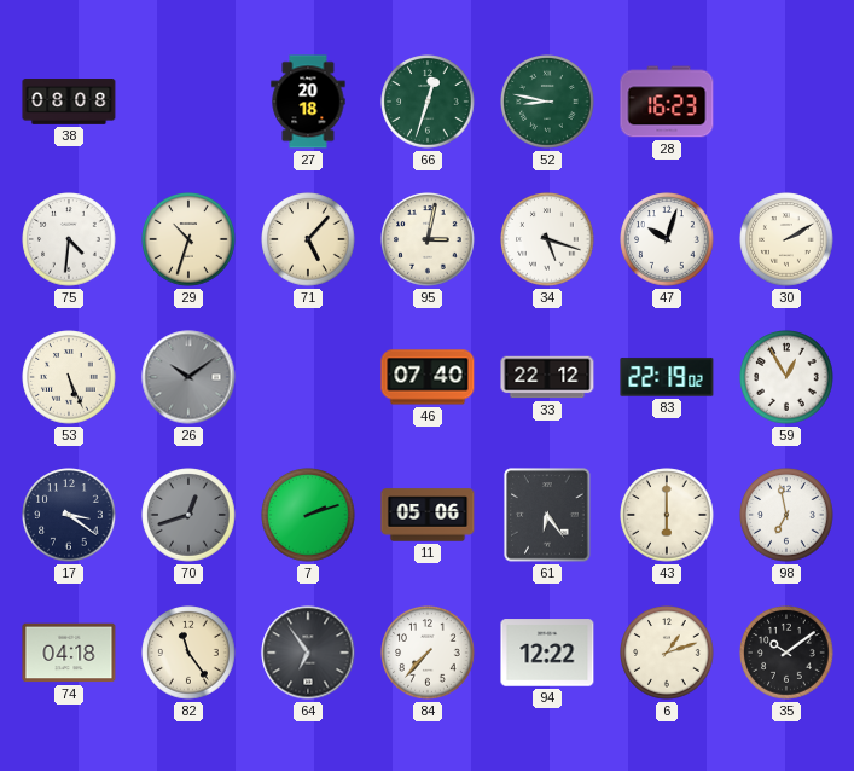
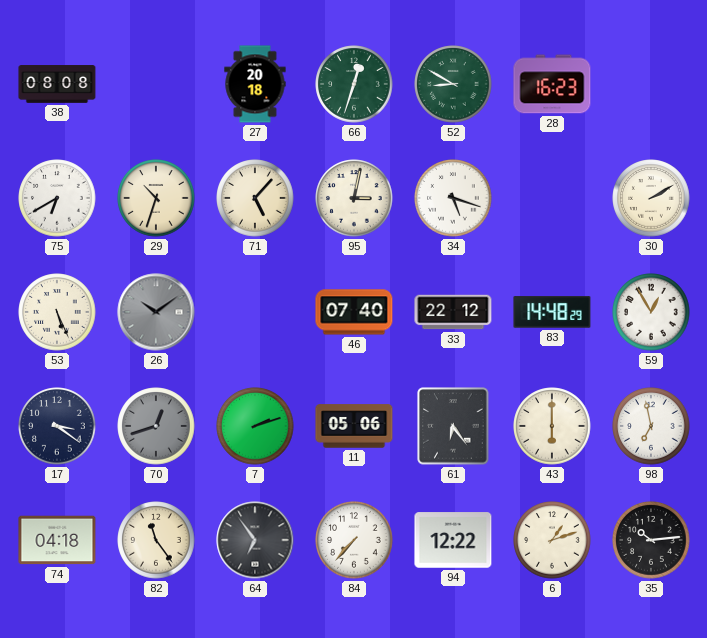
52: 8:47 -> 8:50 (453, 84)
75: 4:31 -> 6:40 (57, 198)
47: 10:03 -> none (667, 239)
83: 22:19 -> 14:48 (552, 312)
35: 10:09 -> 10:14 (651, 540)
